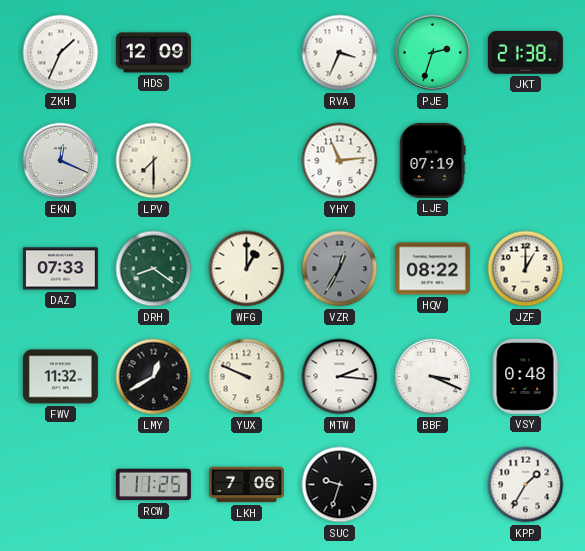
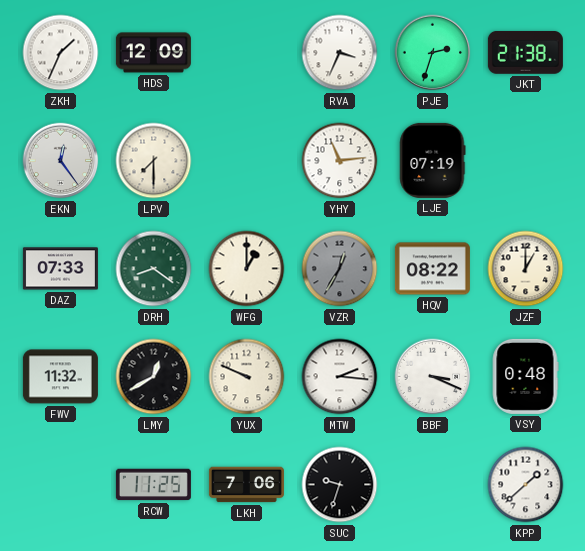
EKN: 12:19 -> 12:24 (61, 161)
KPP: 1:35 -> 1:38 (526, 485)
